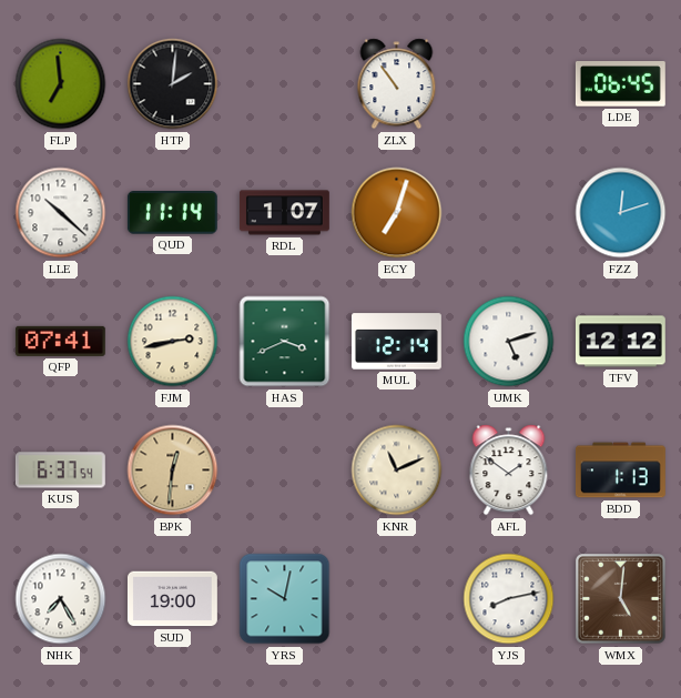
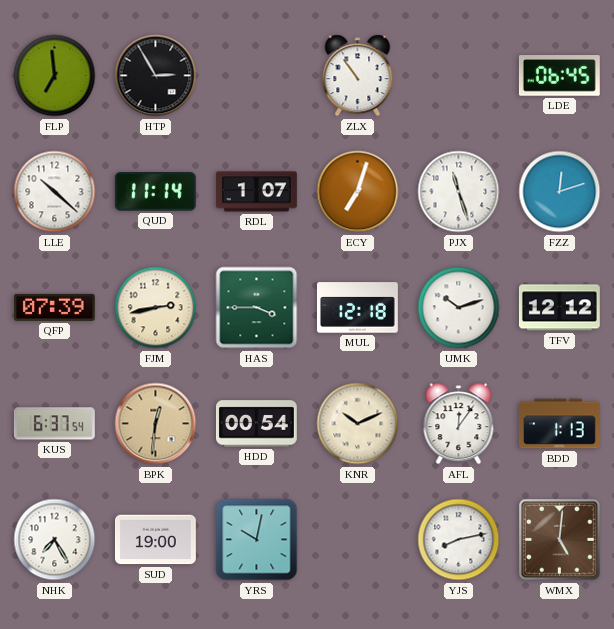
HTP: 2:01 -> 2:55 (156, 76)
PJX: none -> 11:27 (459, 192)
QFP: 07:41 -> 07:39 (54, 307)
HAS: 3:41 -> 3:45 (257, 308)
MUL: 12:14 -> 12:18 (357, 308)
UMK: 5:12 -> 10:12 (459, 308)
HDD: none -> 00:54 (256, 424)
KNR: 11:11 -> 10:11 (358, 424)
AFL: 1:51 -> 12:06 (459, 424)
